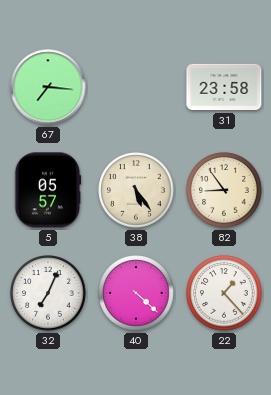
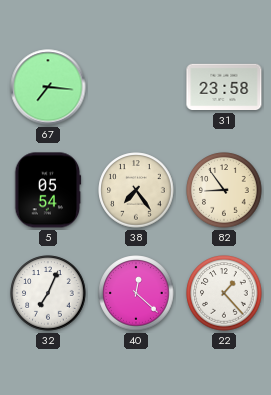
5: 05:57 -> 05:54 (48, 190)
38: 5:24 -> 7:24 (136, 190)
40: 4:22 -> 12:22 (136, 293)
